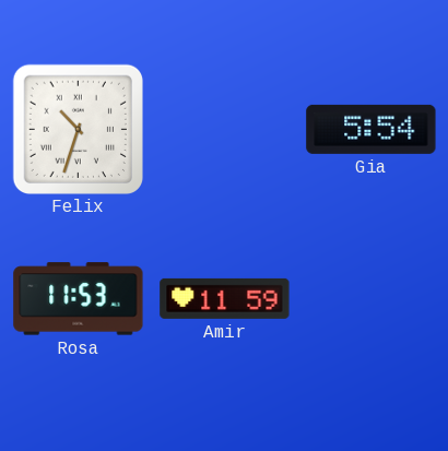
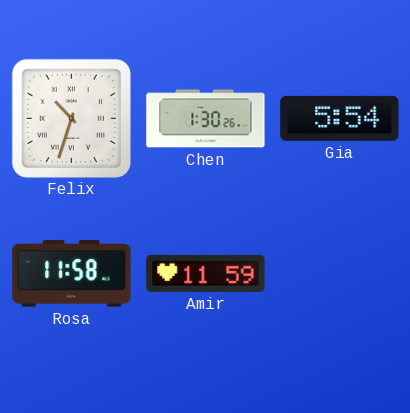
Chen: none -> 1:30 (206, 119)
Rosa: 11:53 -> 11:58 (72, 274)
